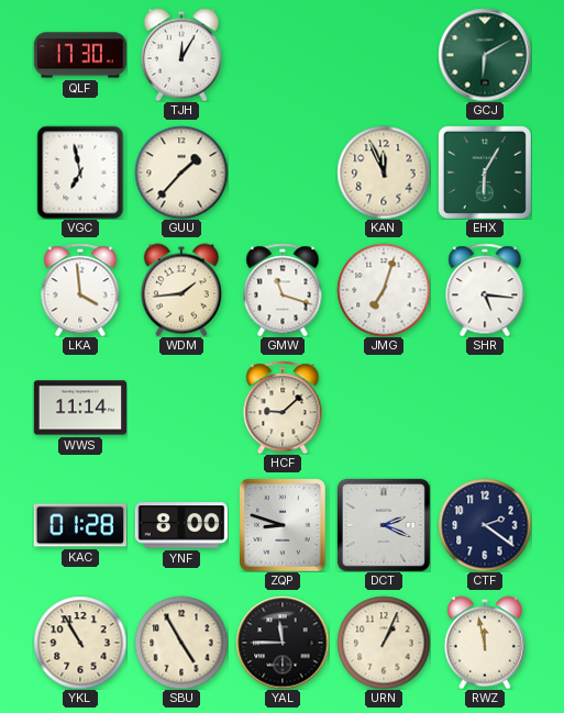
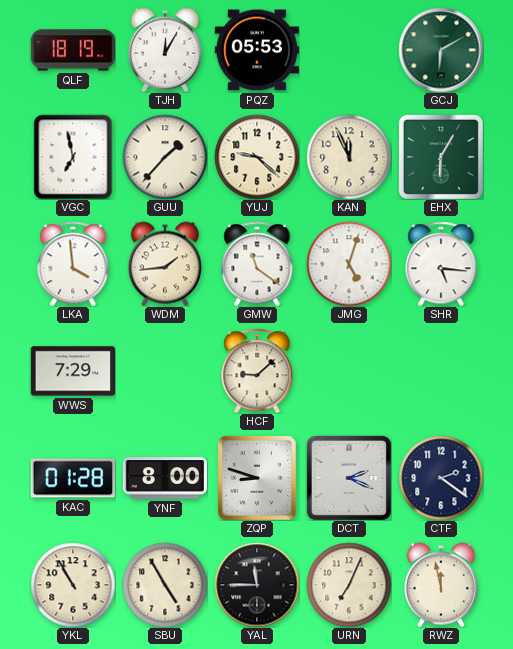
QLF: 17:30 -> 18:19 (72, 50)
PQZ: none -> 05:53 (256, 50)
YUJ: none -> 9:22 (257, 157)
GMW: 11:18 -> 11:21 (257, 264)
JMG: 7:03 -> 5:03 (349, 264)
WWS: 11:14 -> 7:29 (72, 371)
URN: 1:04 -> 7:04 (349, 585)
